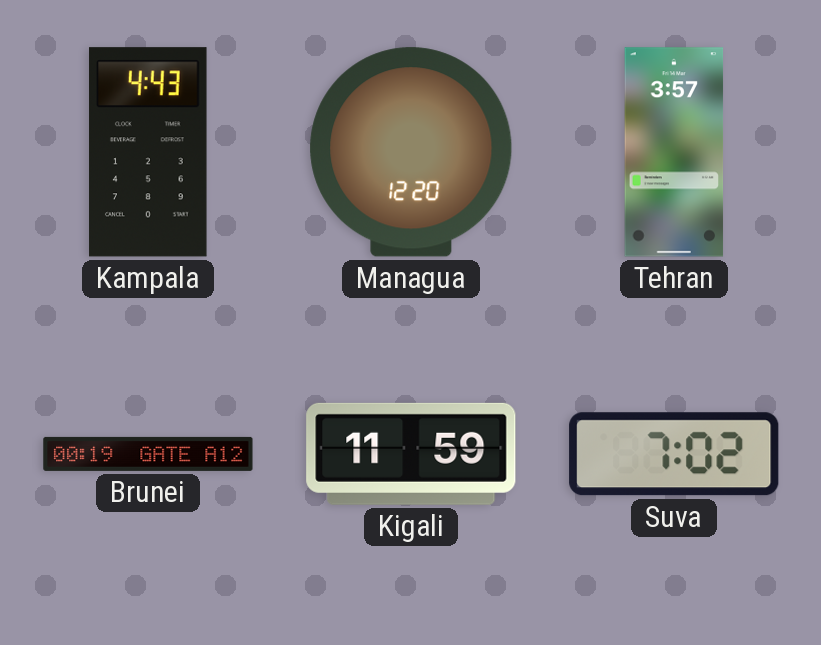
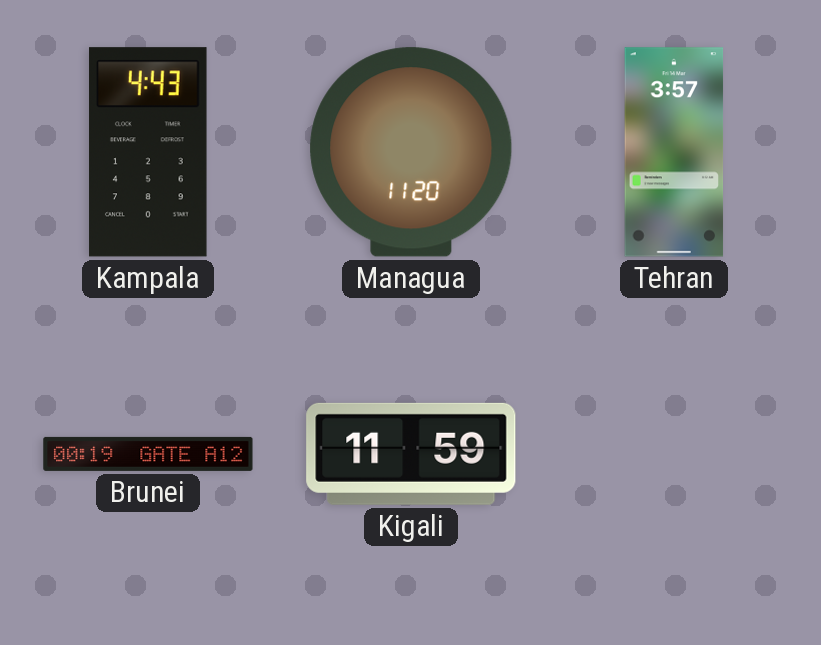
Managua: 12:20 -> 11:20 (411, 152)
Suva: 7:02 -> none (674, 454)
